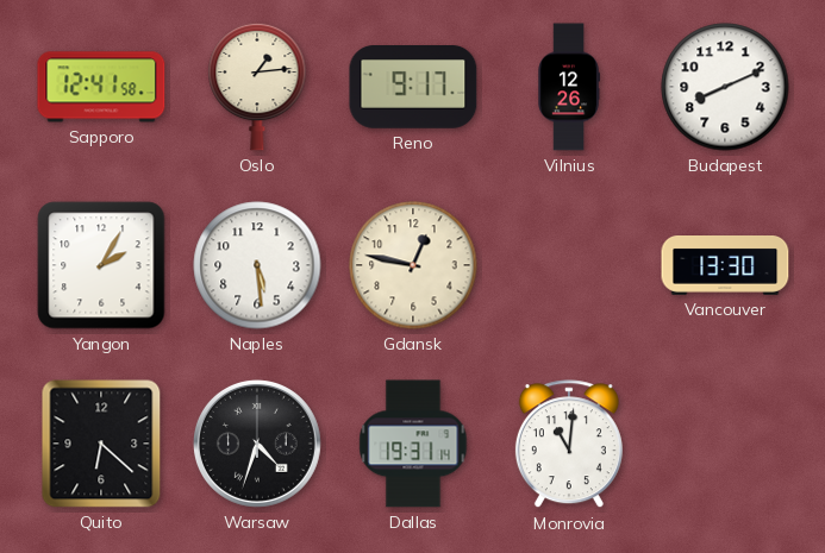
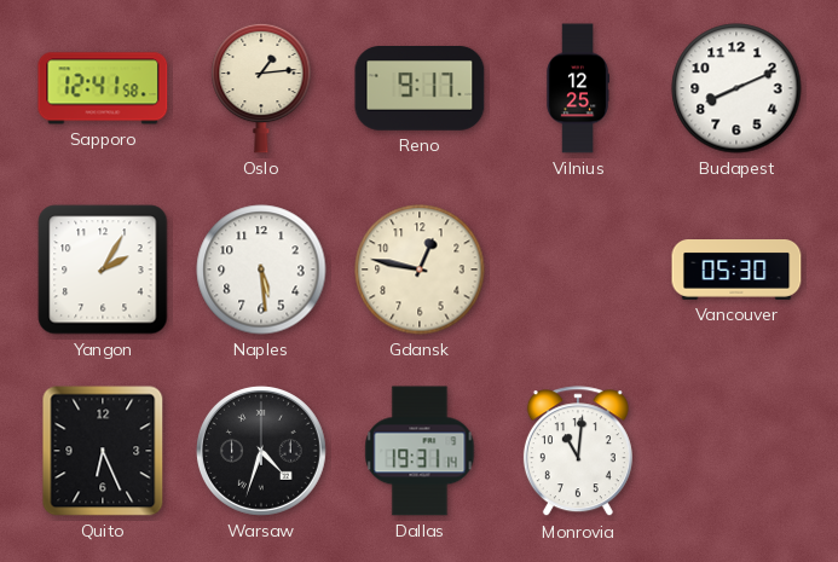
Vilnius: 12:26 -> 12:25 (578, 88)
Vancouver: 13:30 -> 05:30 (736, 271)
Quito: 6:22 -> 6:26 (103, 451)
